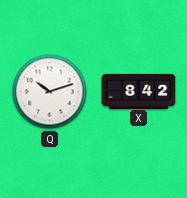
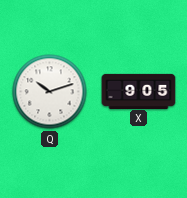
X: 8:42 -> 9:05 (139, 91)
